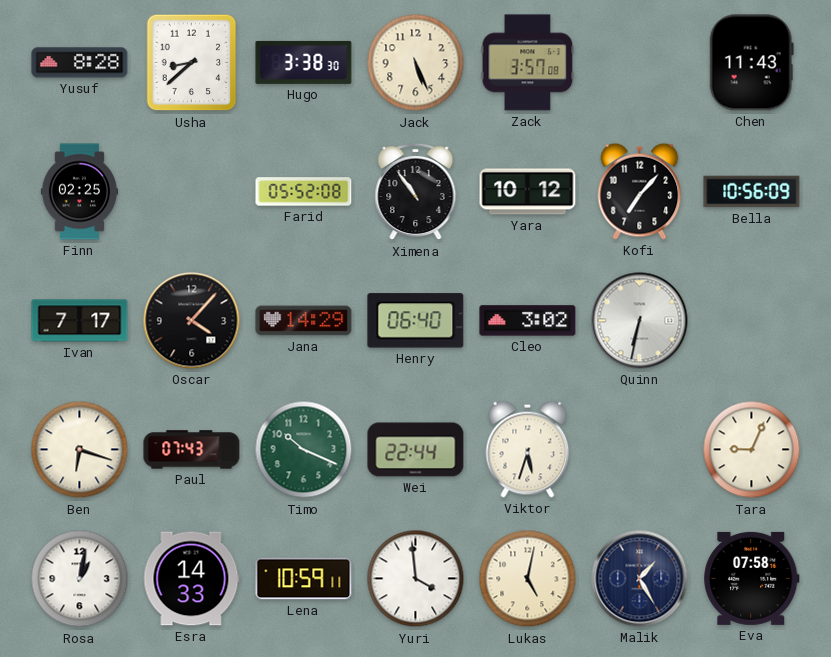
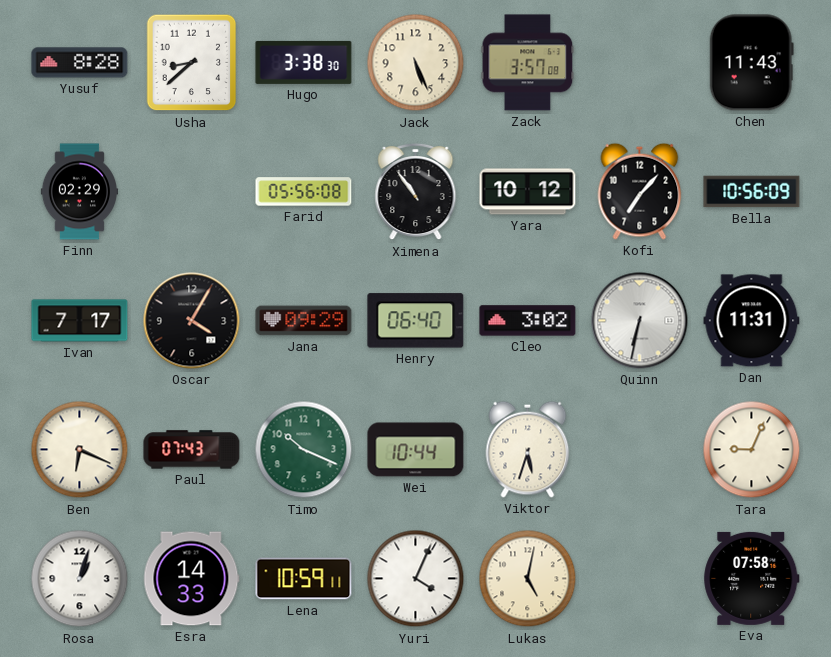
Finn: 02:25 -> 02:29 (79, 192)
Farid: 05:52 -> 05:56 (304, 192)
Oscar: 4:07 -> 4:05 (192, 321)
Jana: 14:29 -> 09:29 (304, 321)
Dan: none -> 11:31 (752, 321)
Ben: 6:18 -> 6:19 (80, 450)
Wei: 22:44 -> 10:44 (416, 450)
Rosa: 1:02 -> 1:03 (80, 579)
Yuri: 3:59 -> 4:04 (416, 579)
Malik: 1:25 -> none (640, 579)
